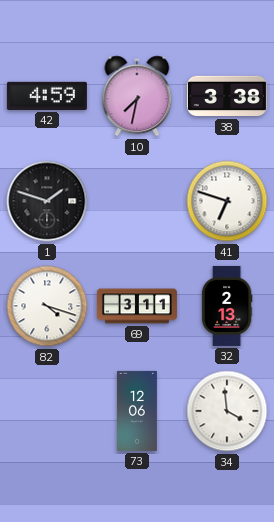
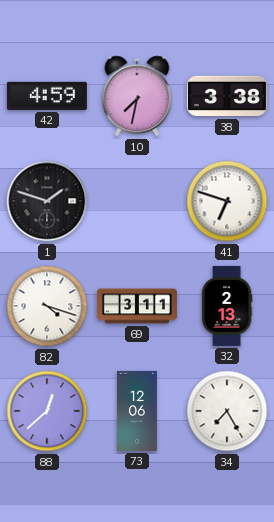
88: none -> 12:38 (47, 411)
34: 3:59 -> 7:25 (227, 411)
